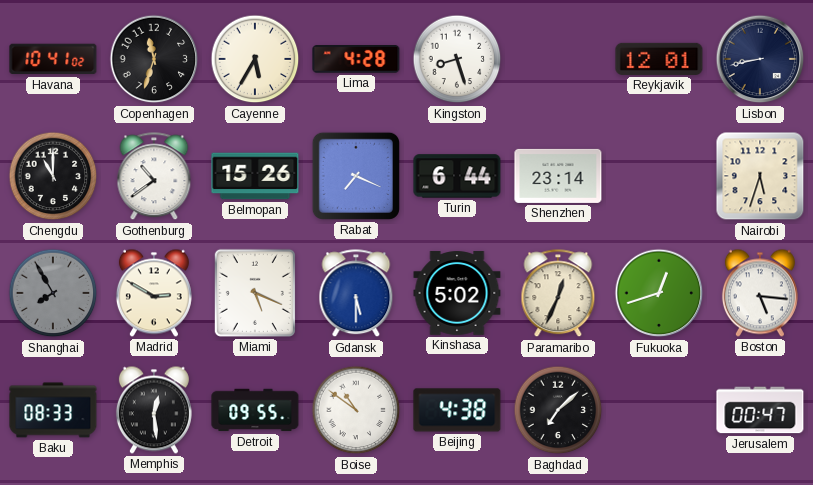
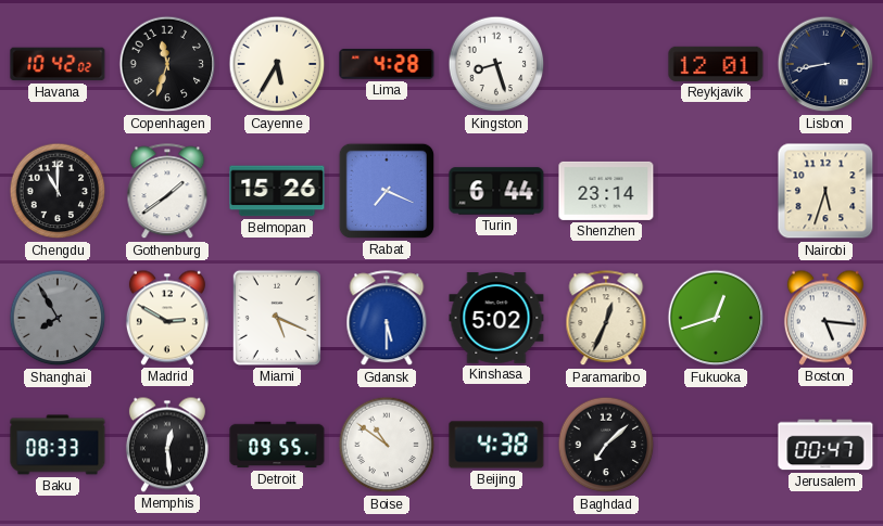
Havana: 10:41 -> 10:42 (58, 64)
Gothenburg: 10:39 -> 1:39 (167, 192)
